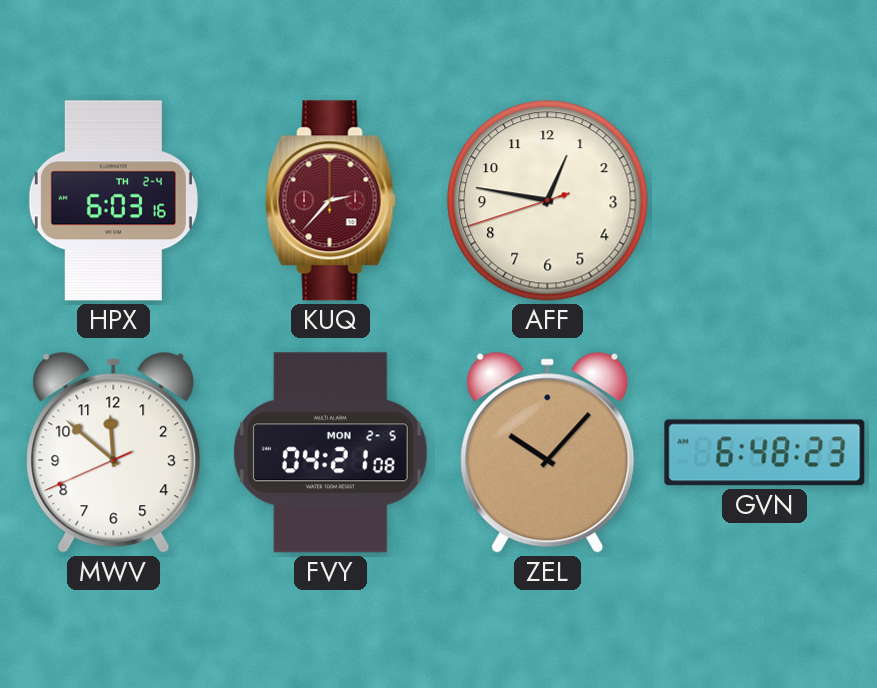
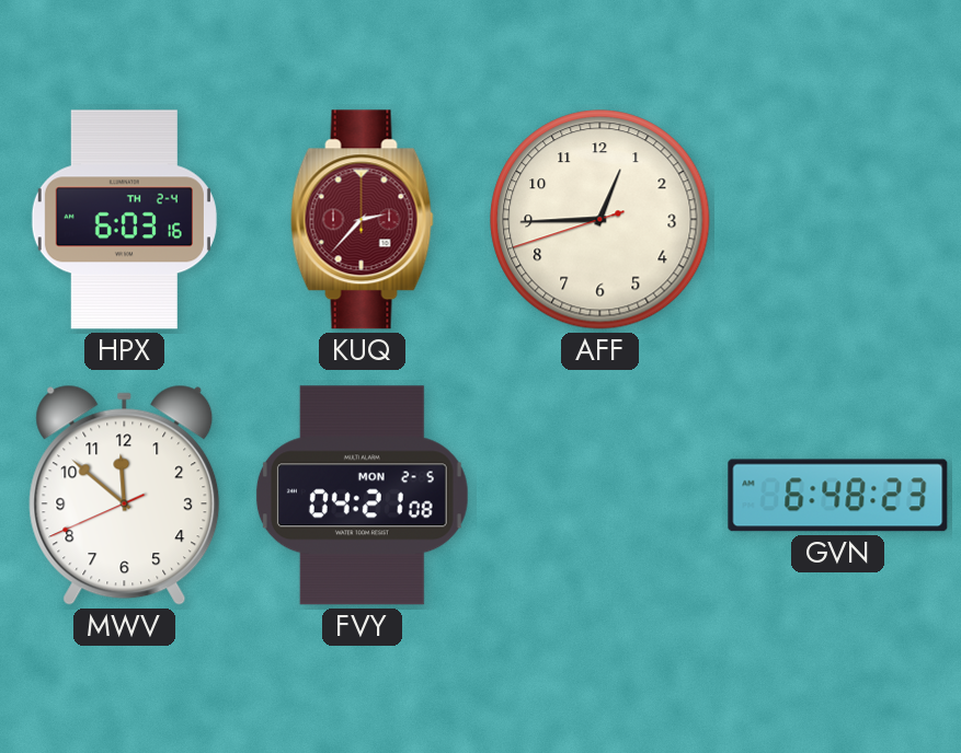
AFF: 12:46 -> 12:44 (600, 220)
ZEL: 10:07 -> none (548, 452)
